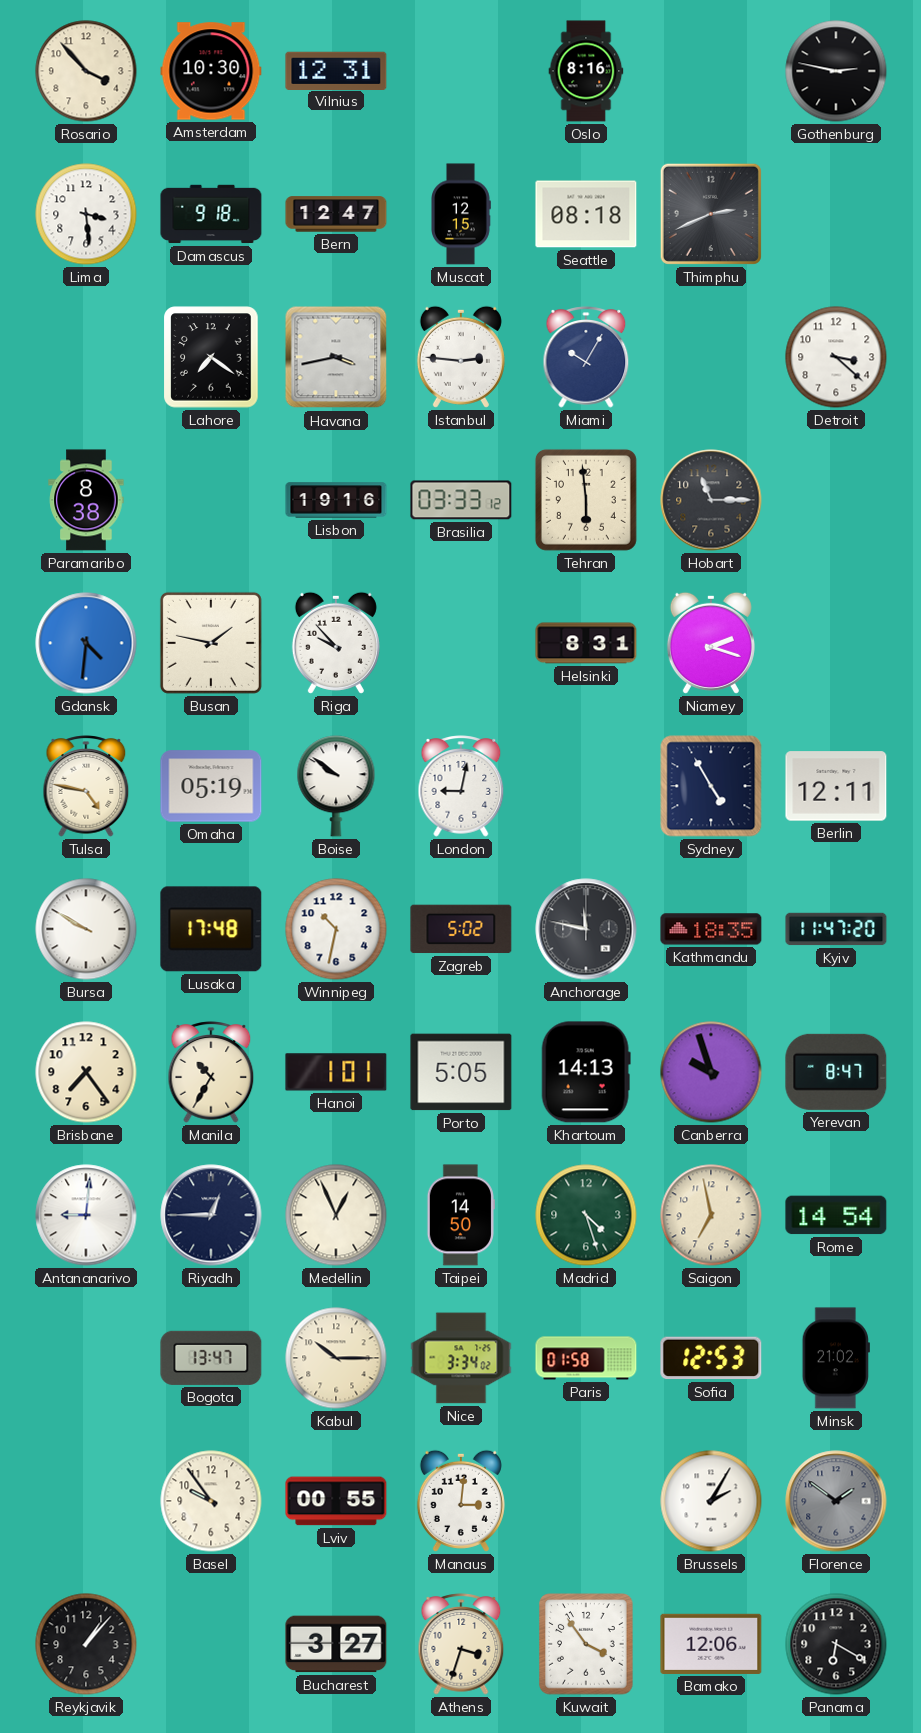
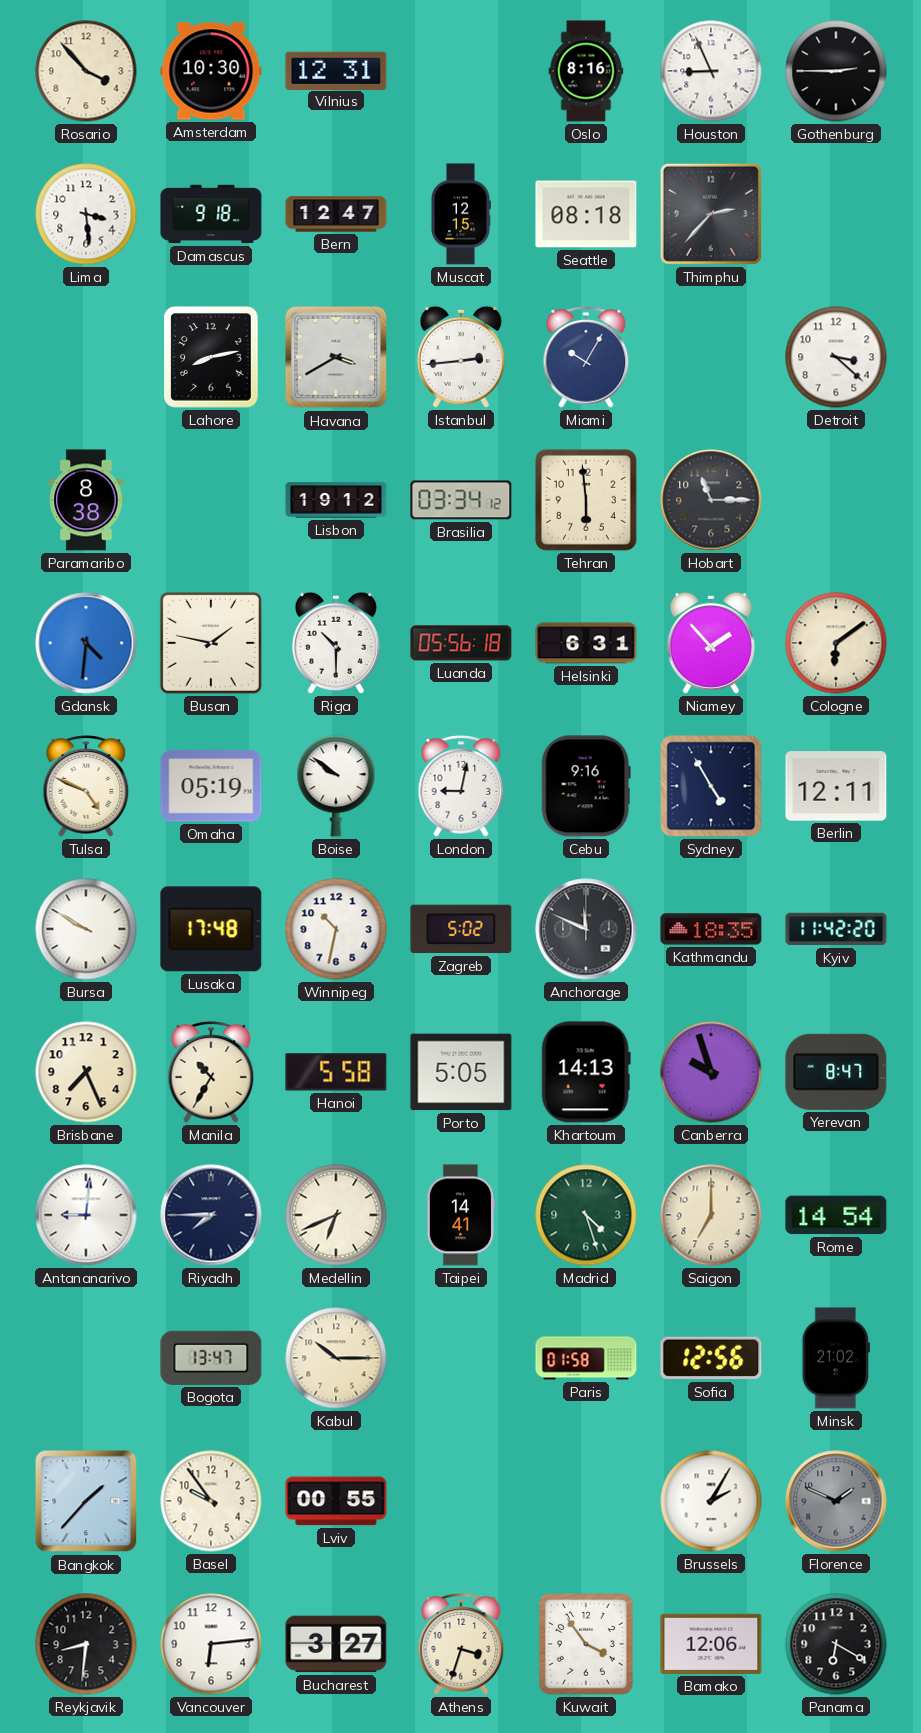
Houston: none -> 8:56 (711, 71)
Gothenburg: 2:47 -> 2:45 (836, 71)
Thimphu: 2:41 -> 2:37 (711, 214)
Lahore: 7:21 -> 8:13 (211, 357)
Havana: 3:43 -> 3:40 (336, 357)
Istanbul: 2:46 -> 2:44 (461, 357)
Lisbon: 19:16 -> 19:12 (336, 500)
Brasilia: 03:33 -> 03:34 (461, 500)
Riga: 9:53 -> 10:30 (336, 643)
Luanda: none -> 05:56 (461, 643)
Helsinki: 8:31 -> 6:31 (586, 643)
Niamey: 2:18 -> 1:53 (711, 643)
Cologne: none -> 6:09 (836, 643)
Tulsa: 4:47 -> 4:49 (86, 786)
Cebu: none -> 9:16 (586, 786)
Anchorage: 11:47 -> 11:49 (586, 929)
Kyiv: 11:47 -> 11:42 (836, 929)
Brisbane: 7:24 -> 7:26 (86, 1072)
Hanoi: 1:01 -> 5:58 (336, 1072)
Riyadh: 12:45 -> 7:45 (211, 1215)
Medellin: 12:56 -> 6:41 (336, 1215)
Taipei: 14:50 -> 14:41 (461, 1215)
Saigon: 6:58 -> 7:00 (711, 1215)
Nice: 3:34 -> none (461, 1358)
Sofia: 12:53 -> 12:56 (711, 1358)
Bangkok: none -> 1:37 (86, 1501)
Manaus: 3:01 -> none (461, 1501)
Florence: 1:51 -> 1:49 (836, 1501)
Reykjavik: 1:07 -> 8:31 (86, 1644)
Vancouver: none -> 6:14 (211, 1644)
